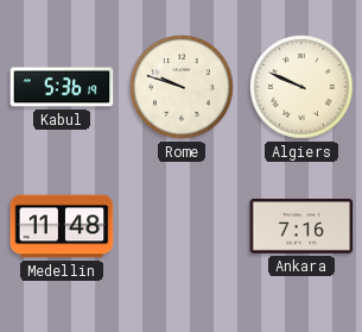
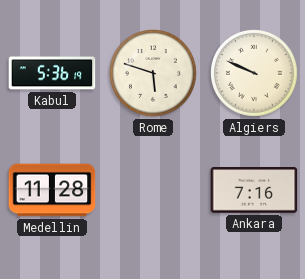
Rome: 9:48 -> 5:48 (154, 74)
Medellin: 11:48 -> 11:28 (52, 190)
